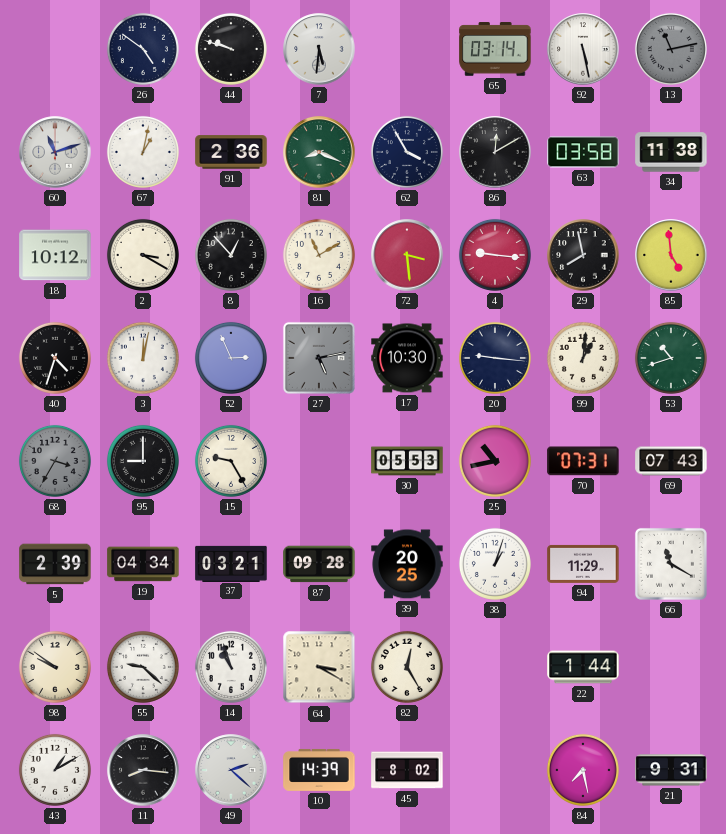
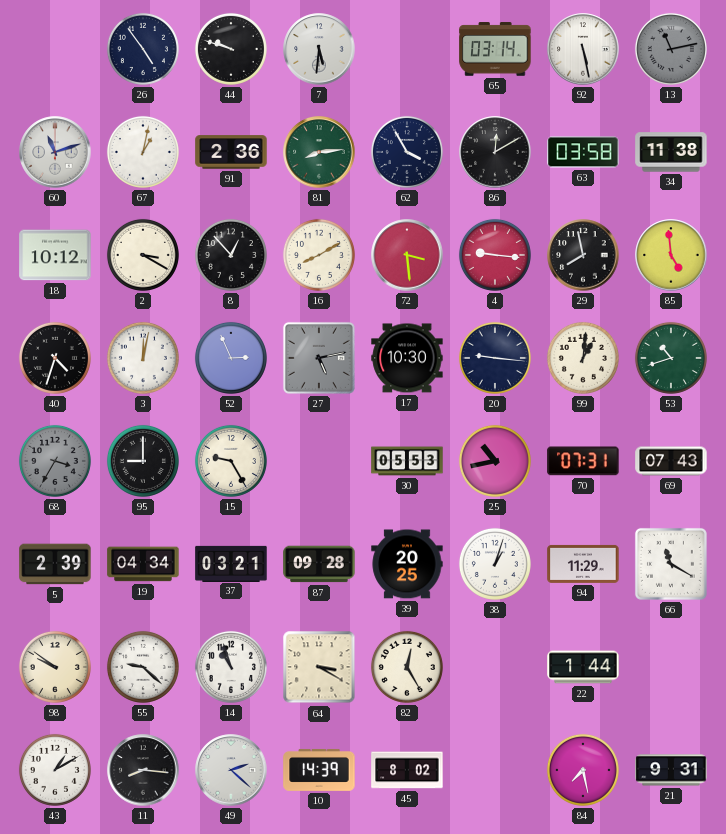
26: 4:51 -> 4:54 (143, 49)
81: 8:19 -> 8:14 (319, 152)
16: 11:10 -> 8:10 (319, 255)
